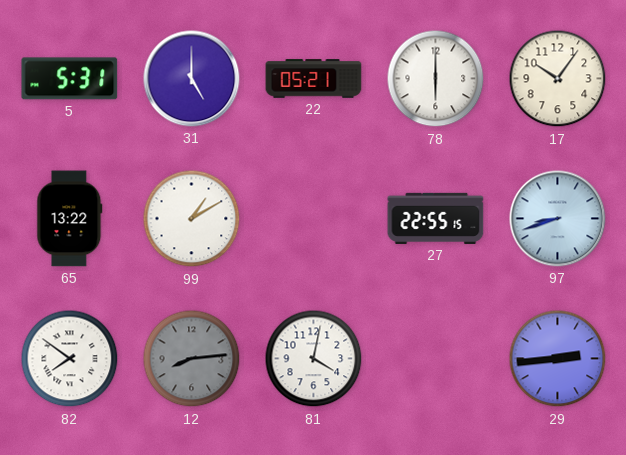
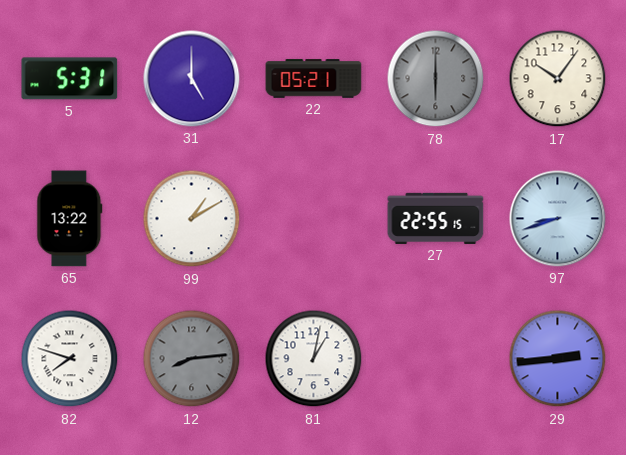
78 dial: white -> grey (436, 79)
82: 7:51 -> 7:48 (70, 359)
81: 4:02 -> 1:02 (314, 359)
